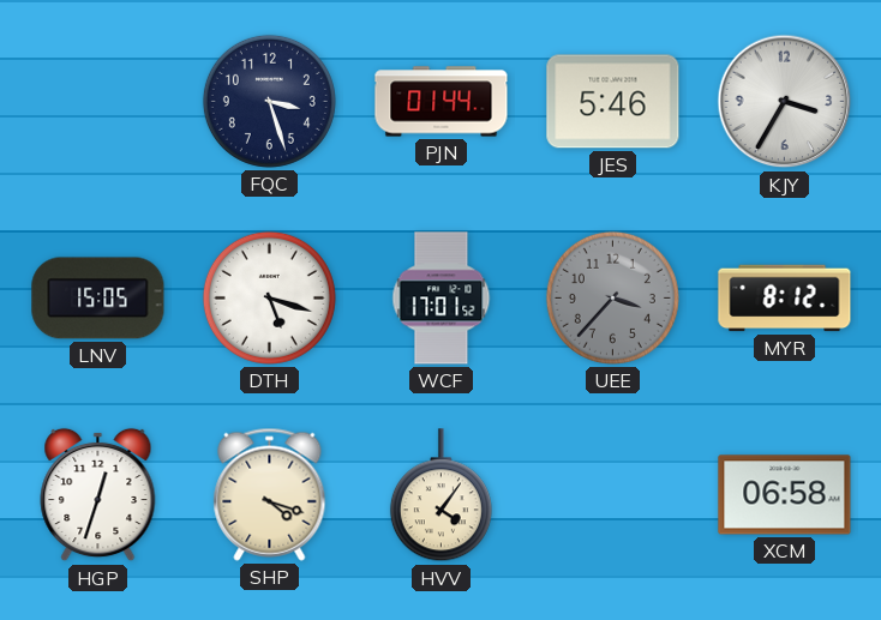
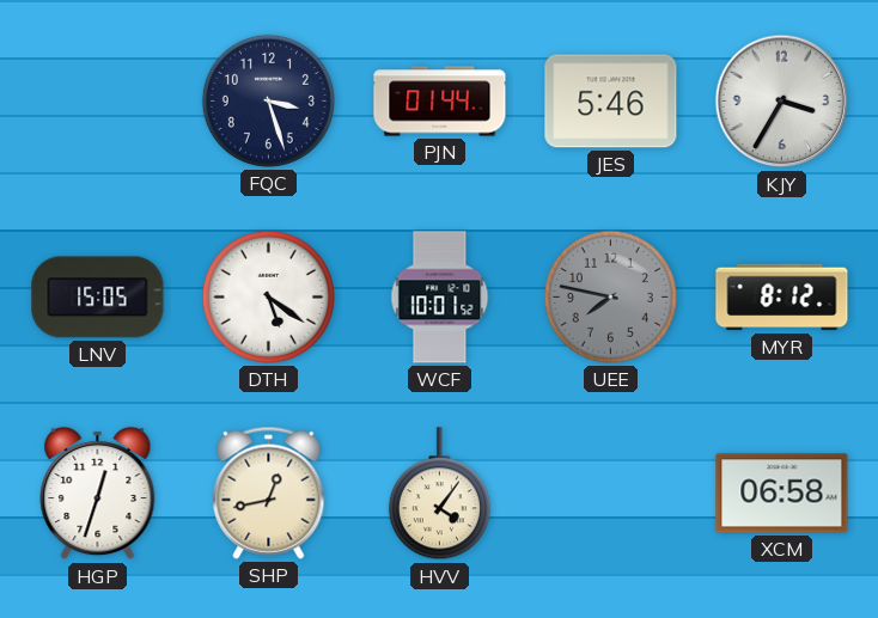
DTH: 5:18 -> 5:21 (268, 296)
WCF: 17:01 -> 10:01 (440, 298)
UEE: 3:37 -> 7:47 (610, 296)
SHP: 4:18 -> 12:43 (269, 492)
